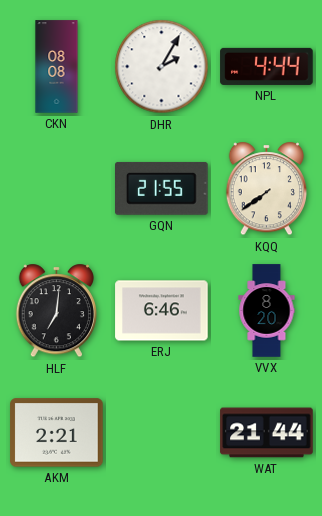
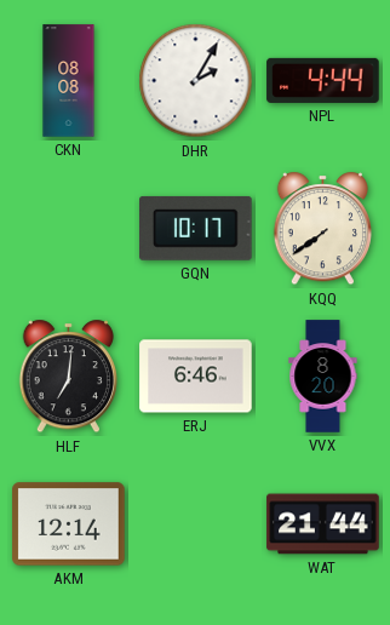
GQN: 21:55 -> 10:17 (196, 228)
AKM: 2:21 -> 12:14 (69, 524)
